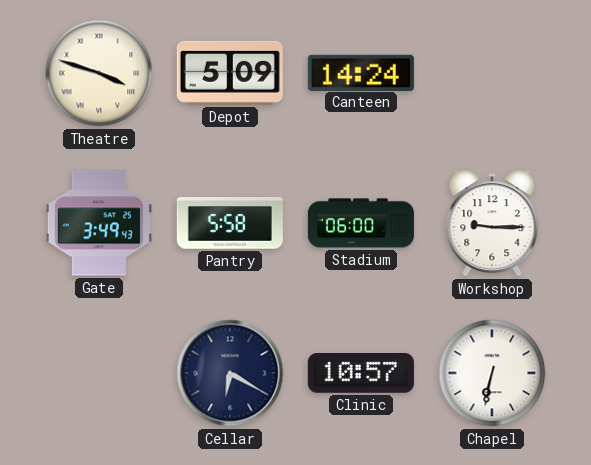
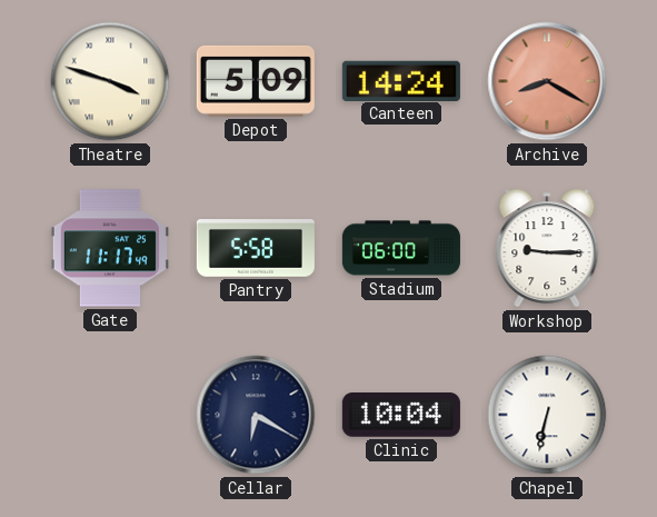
Archive: none -> 8:20 (547, 81)
Gate: 3:49 -> 11:17 (110, 248)
Clinic: 10:57 -> 10:04 (401, 416)
